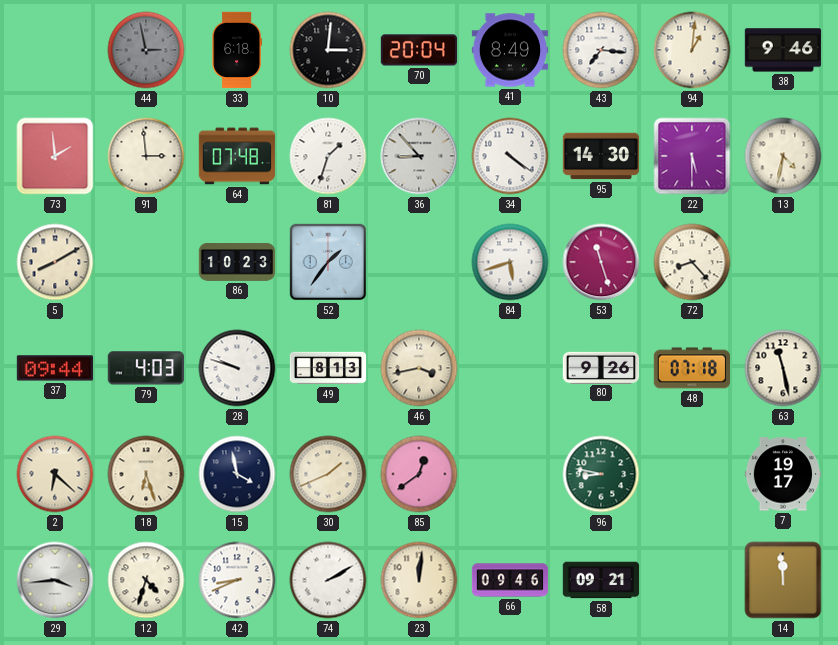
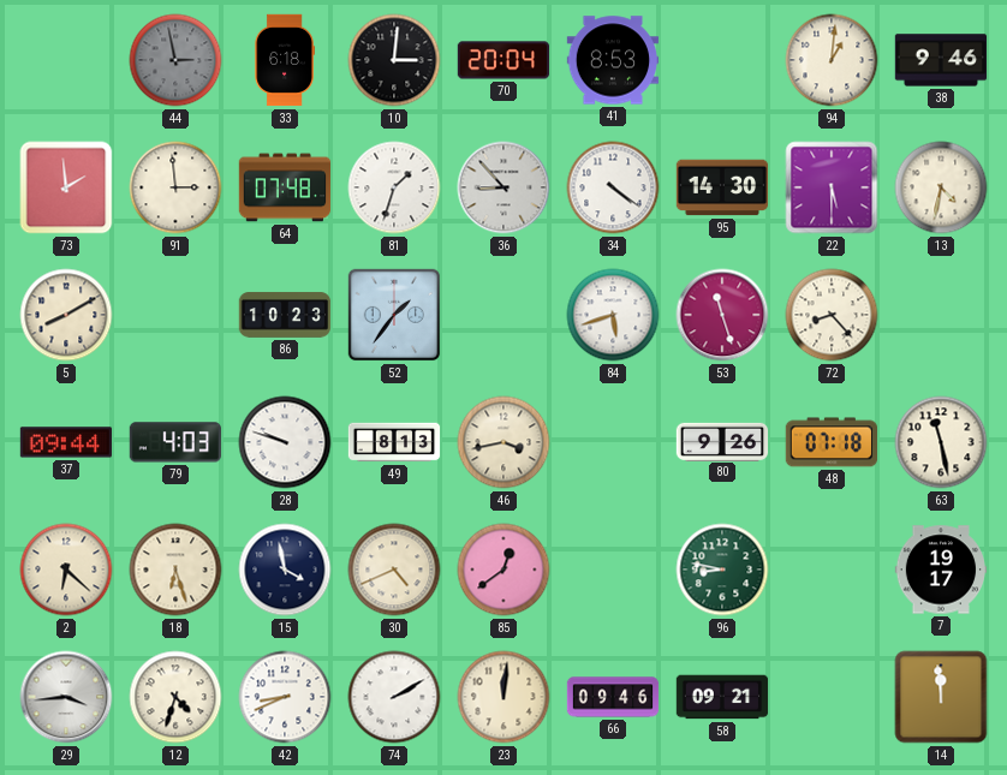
41: 8:49 -> 8:53 (613, 60)
43: 7:16 -> none (601, 50)
30: 1:41 -> 4:41 (394, 570)
